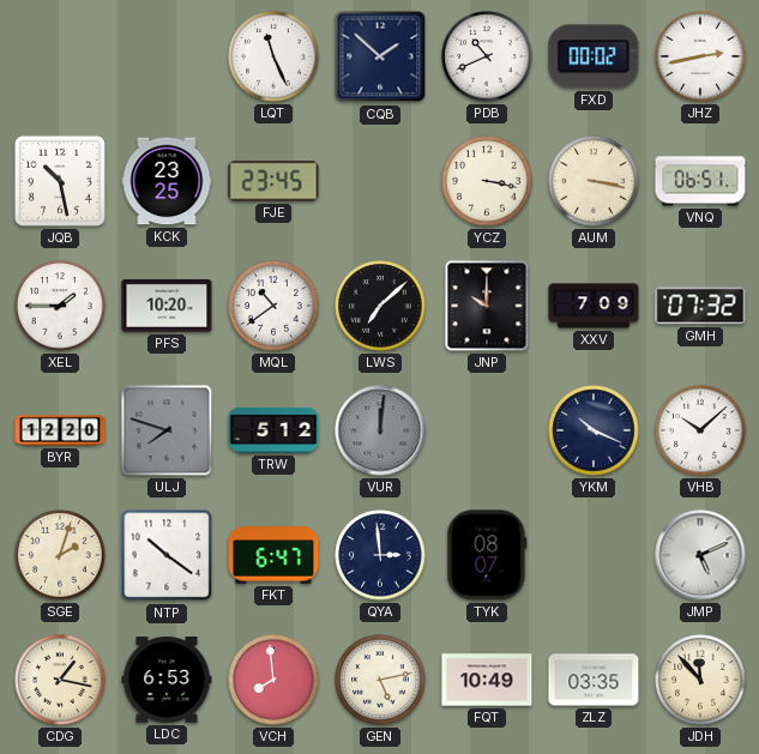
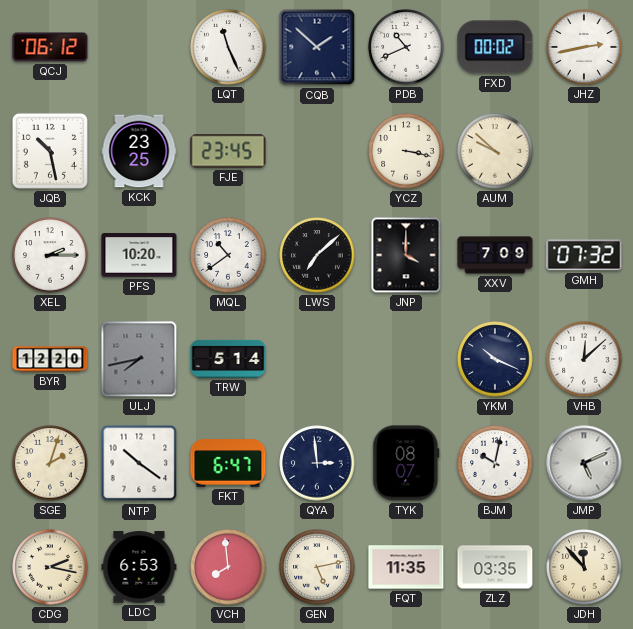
QCJ: none -> 06:12 (50, 47)
AUM: 3:17 -> 9:52 (495, 151)
VNQ: 06:51 -> none (700, 181)
XEL: 1:45 -> 2:15 (50, 255)
JNP: 10:00 -> 4:00 (406, 255)
ULJ: 7:48 -> 7:43 (139, 359)
TRW: 5:12 -> 5:14 (228, 359)
VUR: 12:01 -> none (380, 430)
VHB: 10:08 -> 12:08 (584, 359)
BJM: none -> 10:02 (495, 463)
CDG: 1:17 -> 2:17 (50, 567)
FQT: 10:49 -> 11:35 (406, 567)
